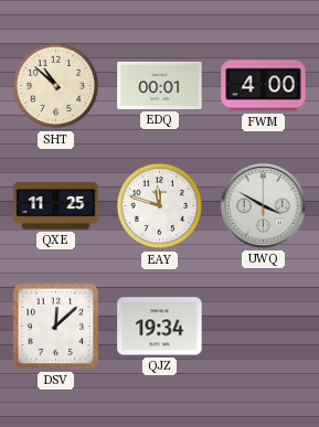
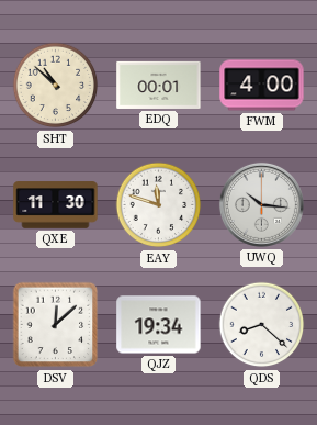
QXE: 11:25 -> 11:30 (56, 205)
UWQ: 3:50 -> 10:16 (261, 204)
QDS: none -> 8:22 (262, 325)
